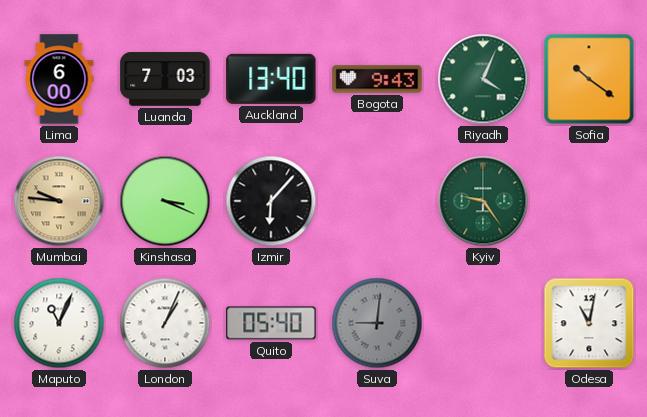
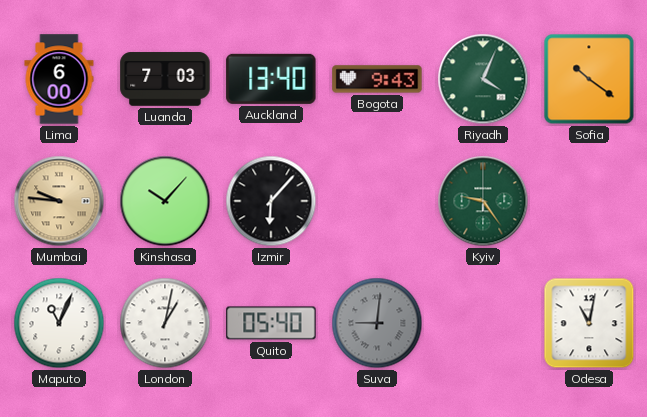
Kinshasa: 3:19 -> 10:07 (165, 201)
London: 1:04 -> 1:02 (165, 323)
